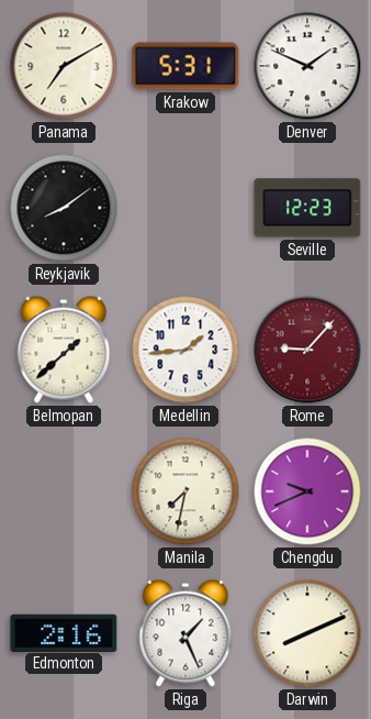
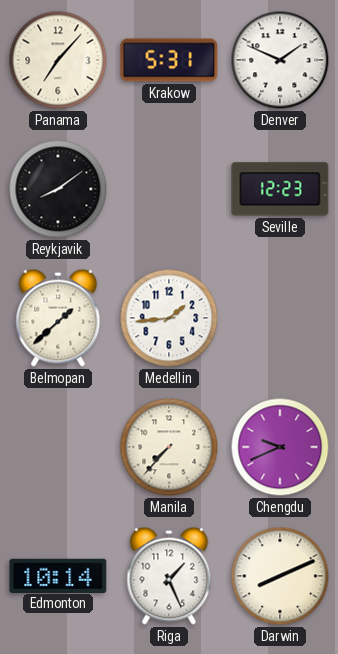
Panama: 7:10 -> 7:07 (58, 60)
Rome: 9:07 -> none (307, 350)
Manila: 7:32 -> 7:37 (169, 447)
Edmonton: 2:16 -> 10:14 (58, 575)
